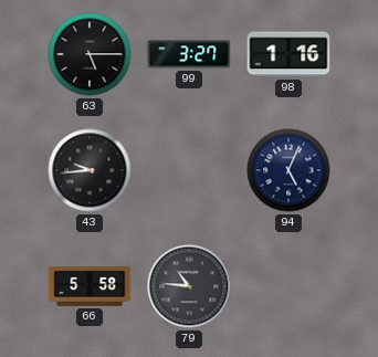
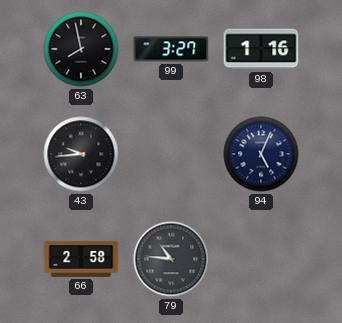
63: 5:15 -> 7:58 (81, 49)
66: 5:58 -> 2:58 (81, 259)
